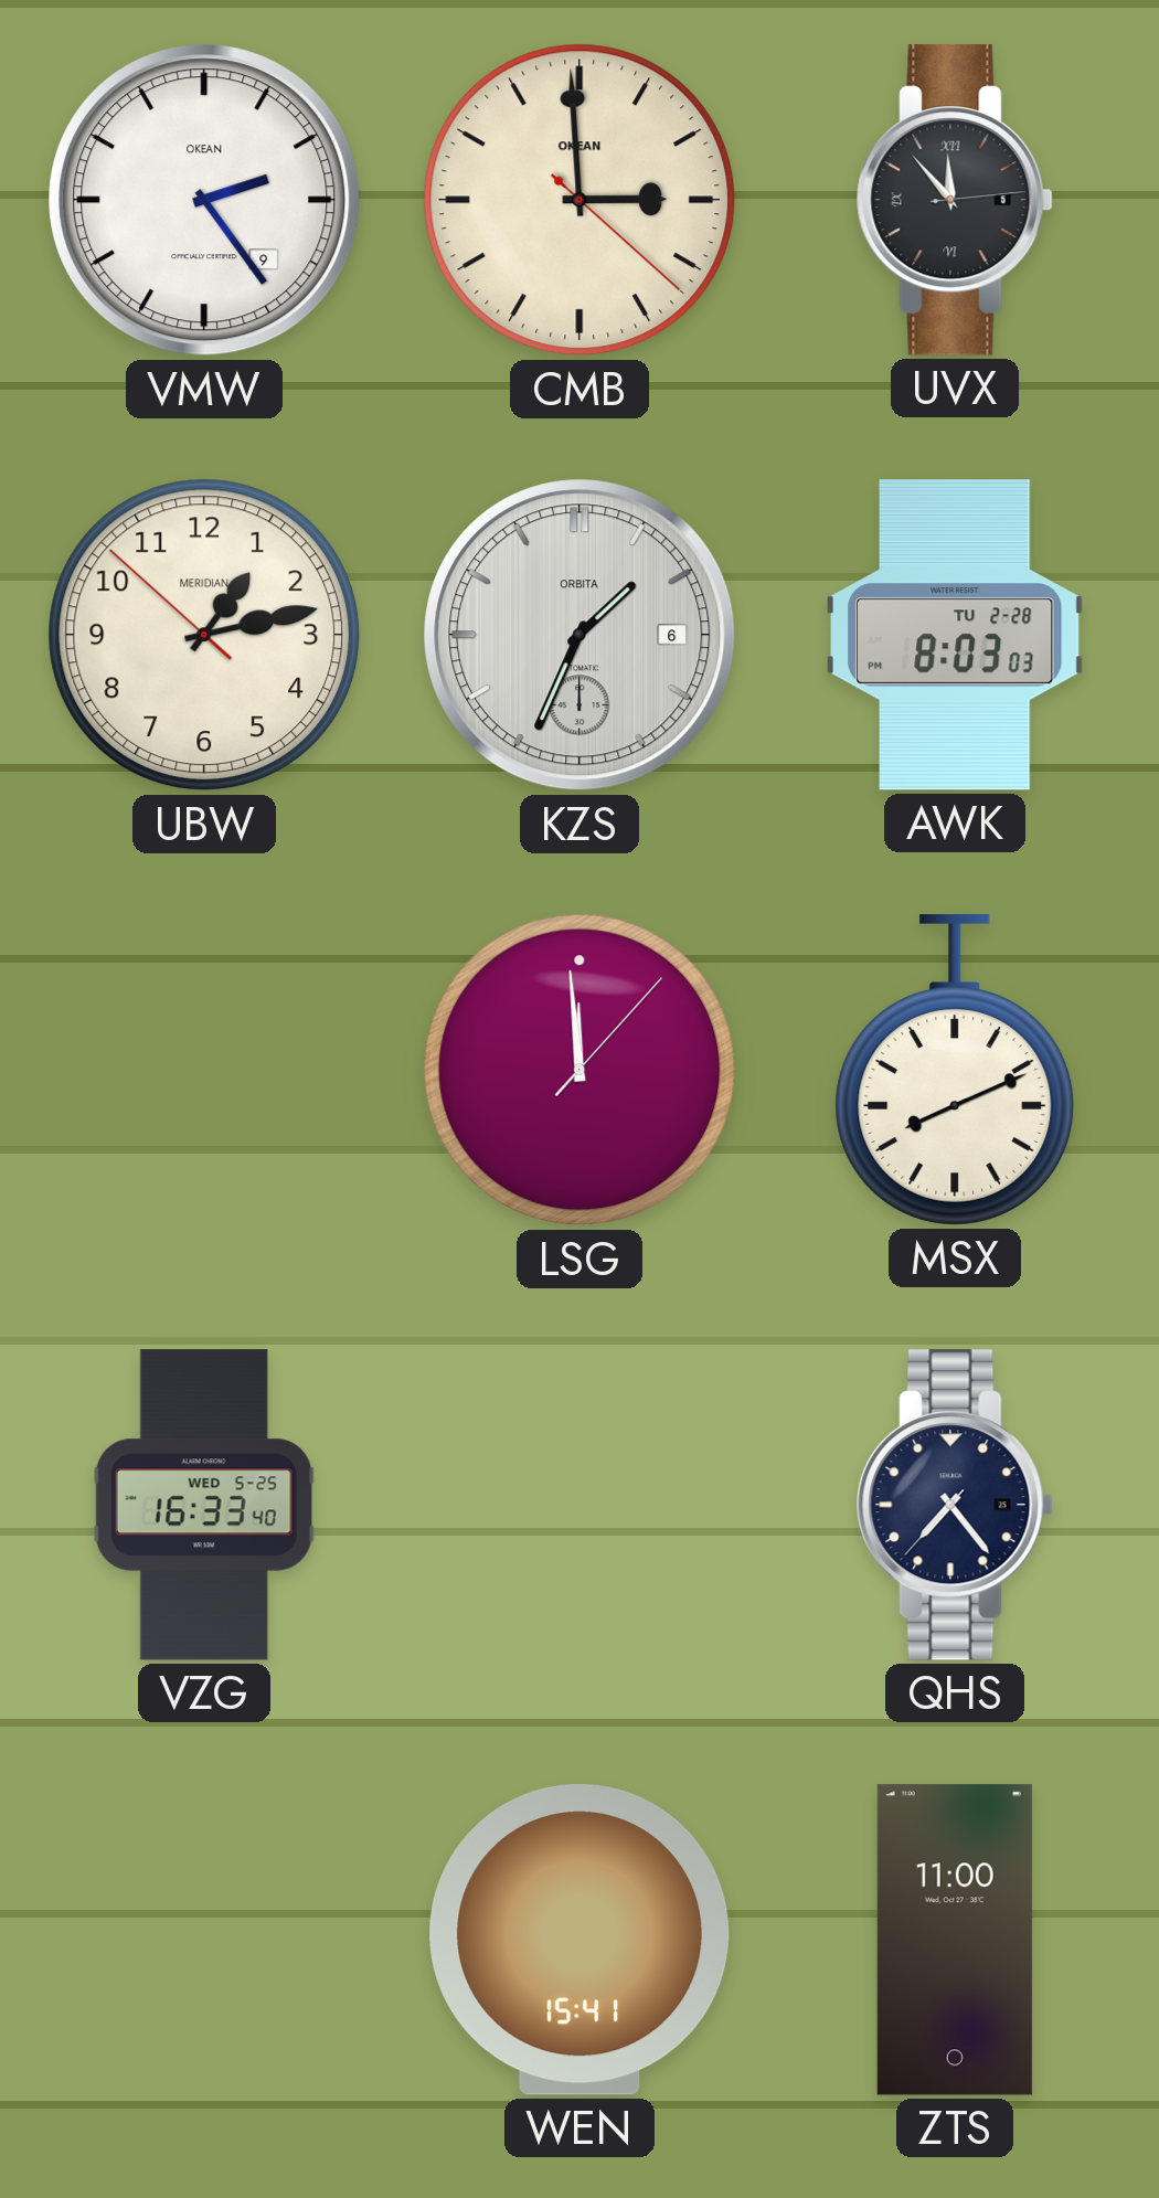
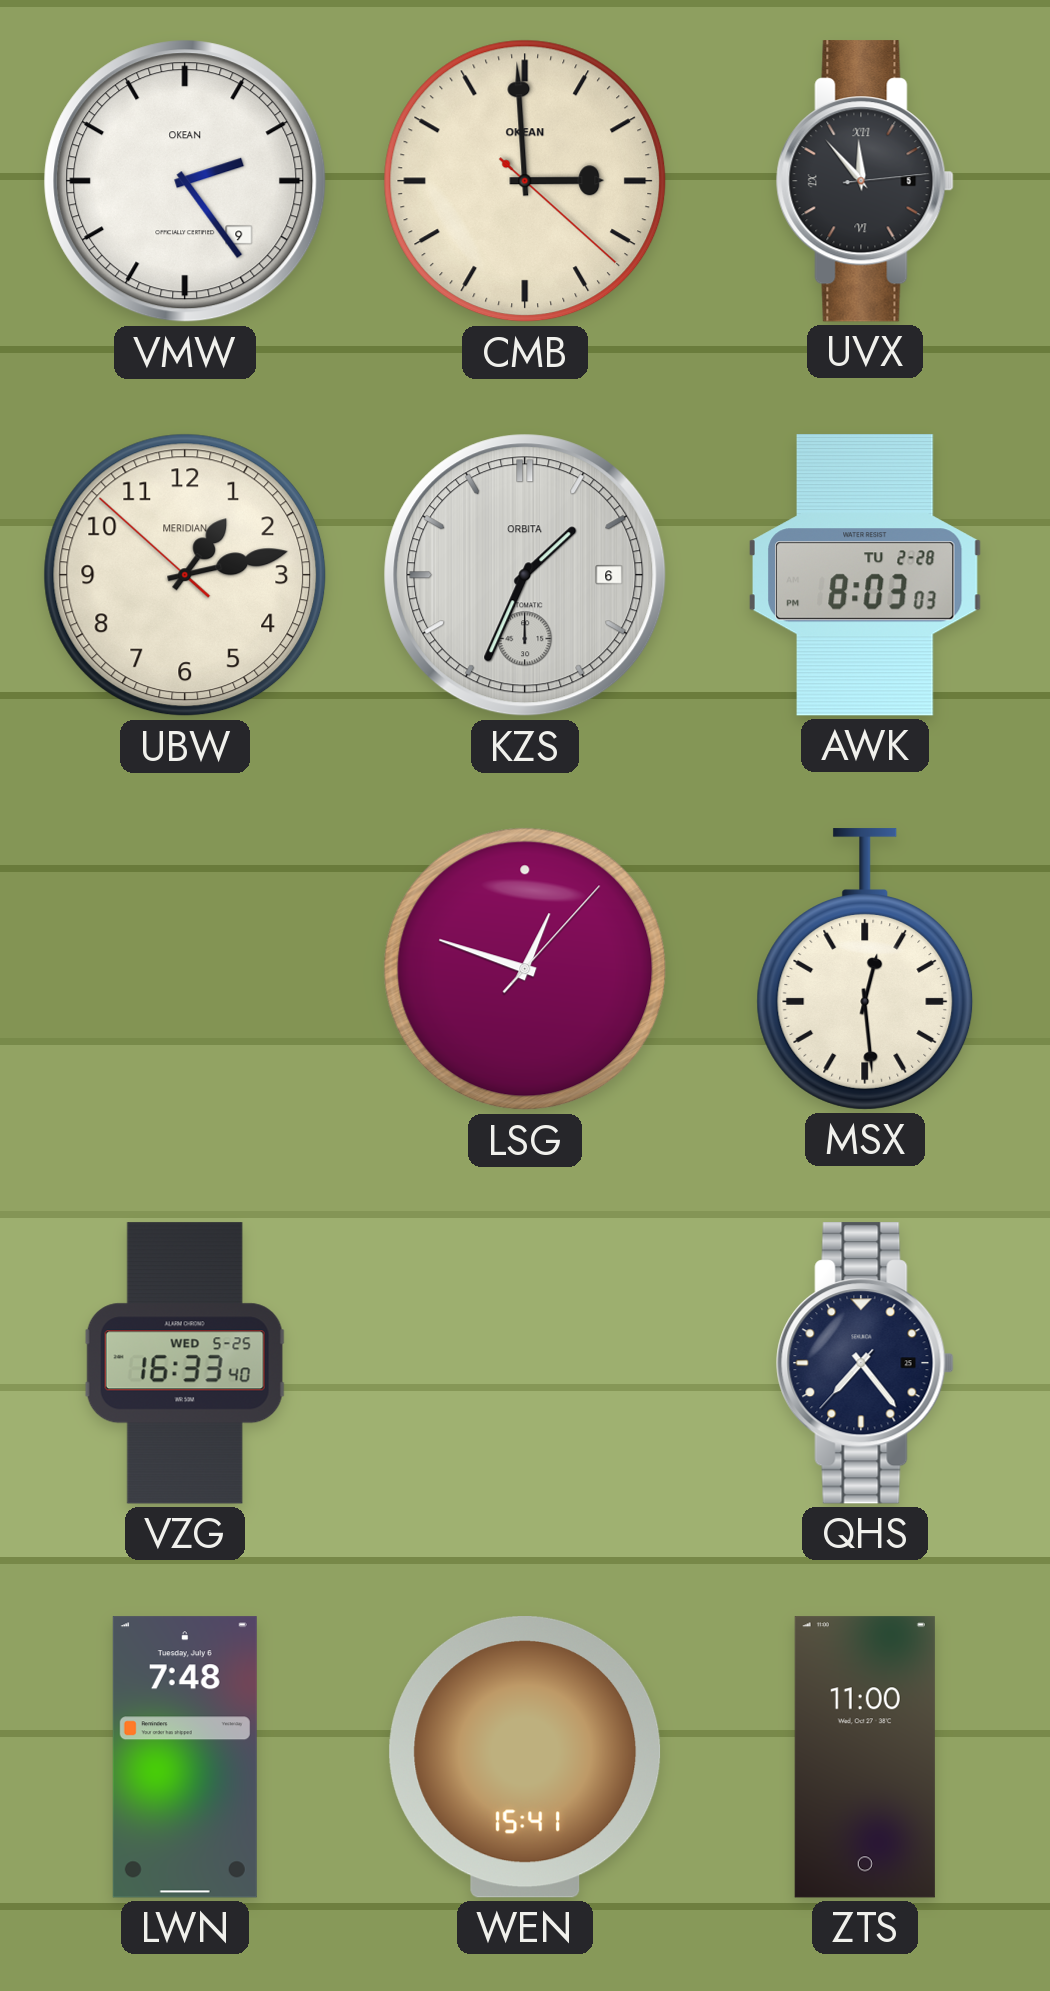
LSG: 11:59 -> 12:48 (525, 969)
MSX: 8:11 -> 12:29 (865, 969)
LWN: none -> 7:48 (185, 1757)
